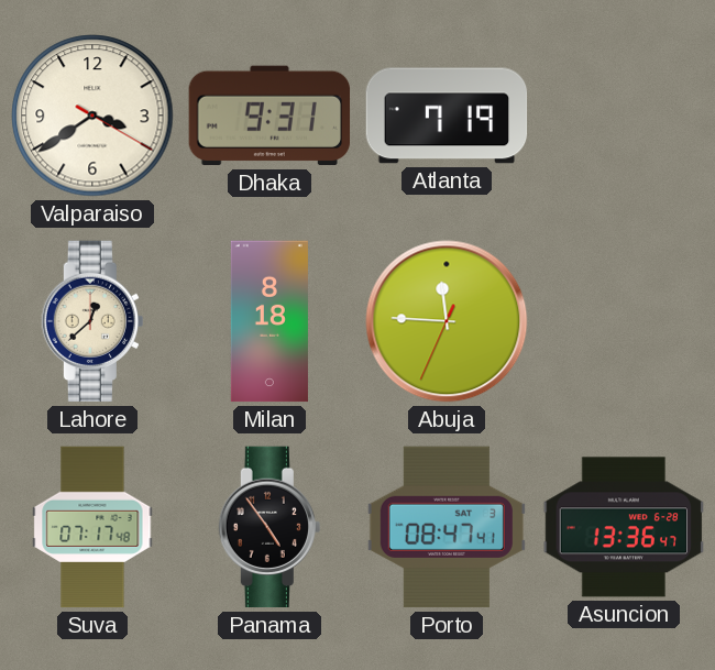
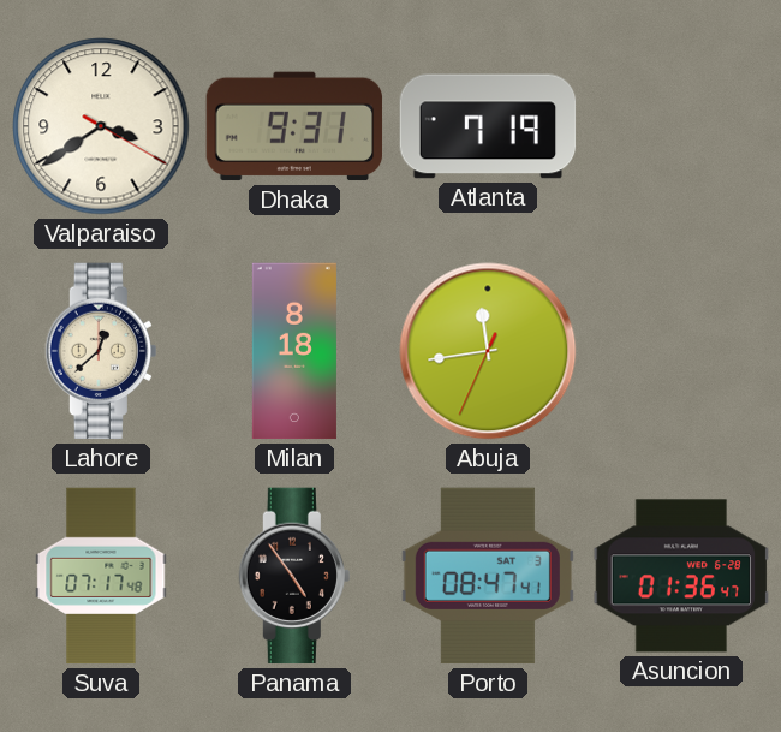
Abuja: 11:45 -> 11:43 (488, 351)
Asuncion: 13:36 -> 01:36 (681, 576)
